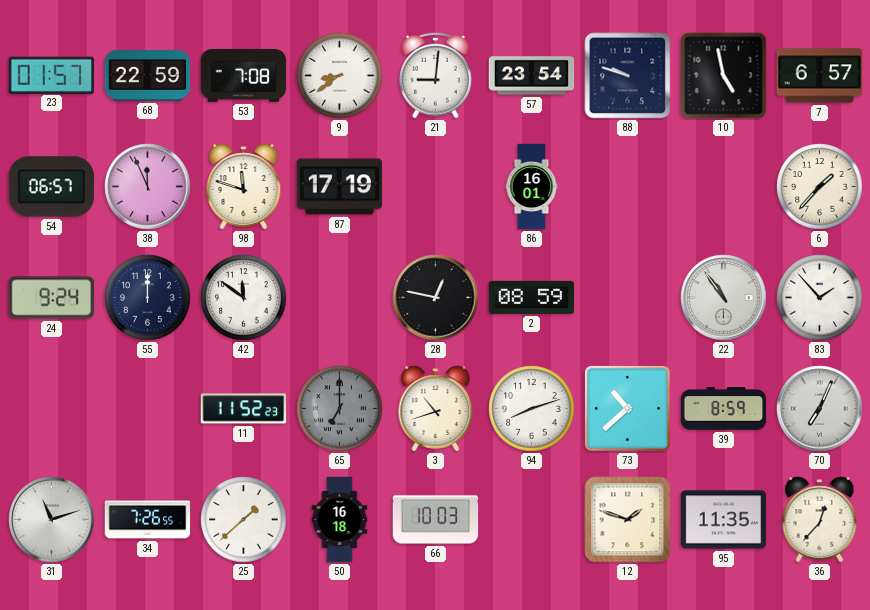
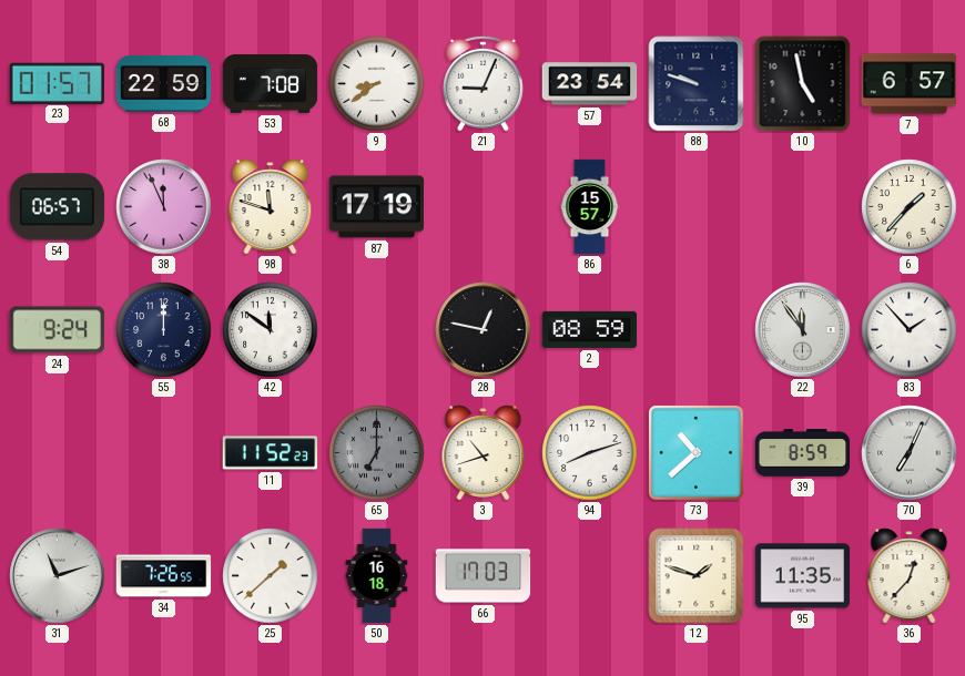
21: 9:01 -> 9:04 (484, 83)
86: 16:01 -> 15:57 (590, 207)
22: 10:54 -> 11:54 (803, 330)
66: 10:03 -> 17:03 (484, 576)
